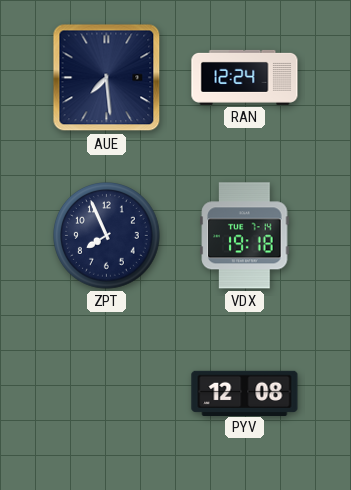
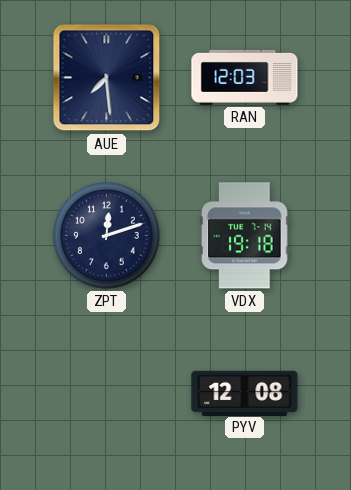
RAN: 12:24 -> 12:03 (245, 77)
ZPT: 7:56 -> 12:12 (107, 236)
